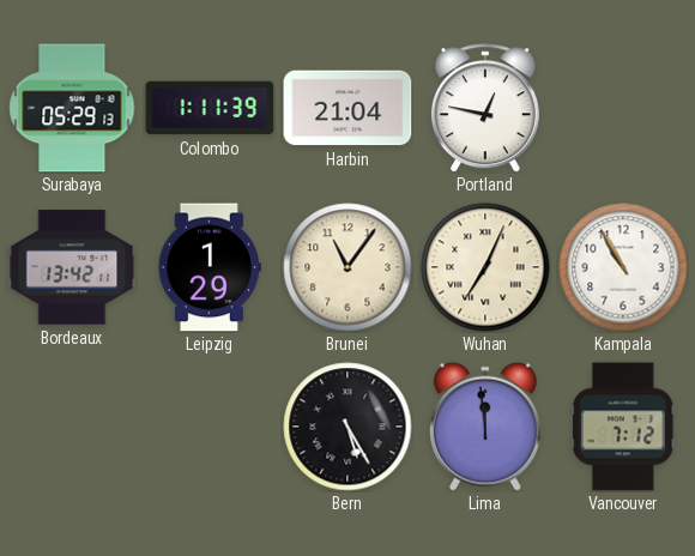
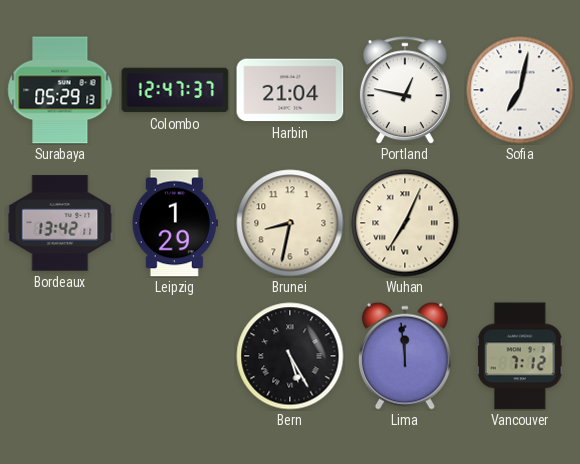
Colombo: 1:11 -> 12:47 (175, 90)
Sofia: none -> 7:02 (520, 90)
Brunei: 11:06 -> 8:32 (290, 223)
Kampala: 10:55 -> none (623, 267)
